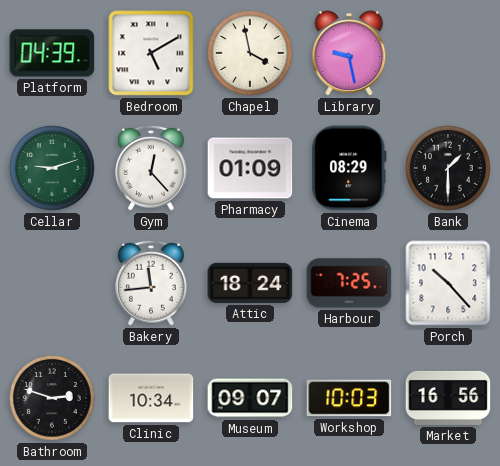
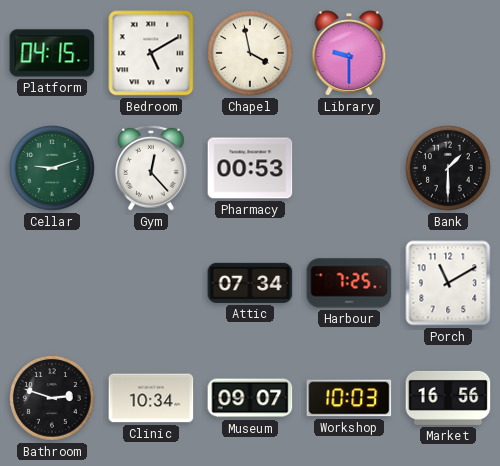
Platform: 04:39 -> 04:15 (52, 53)
Library: 9:28 -> 9:30 (349, 53)
Pharmacy: 01:09 -> 00:53 (250, 168)
Cinema: 08:29 -> none (349, 168)
Bakery: 11:44 -> none (152, 283)
Attic: 18:24 -> 07:34 (250, 283)
Porch: 10:23 -> 11:10 (448, 283)
